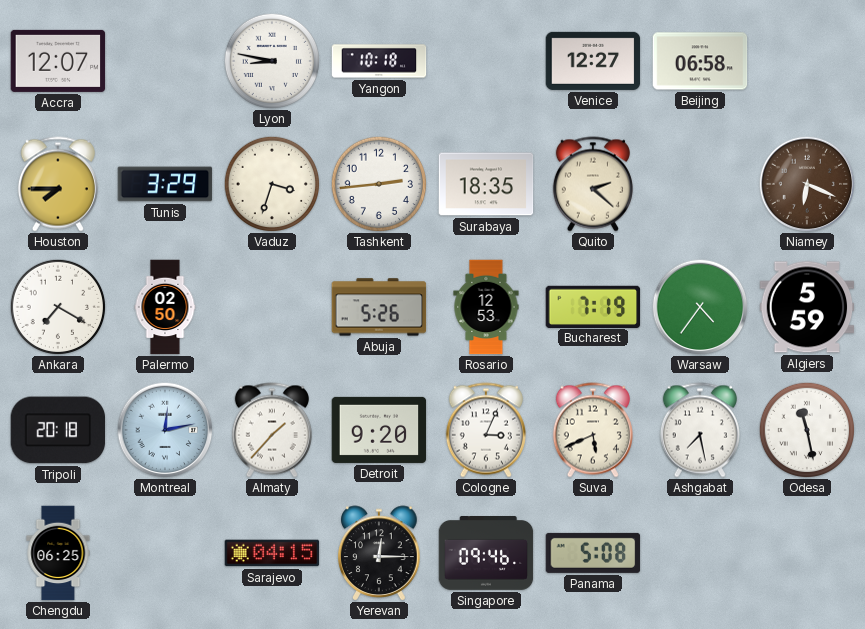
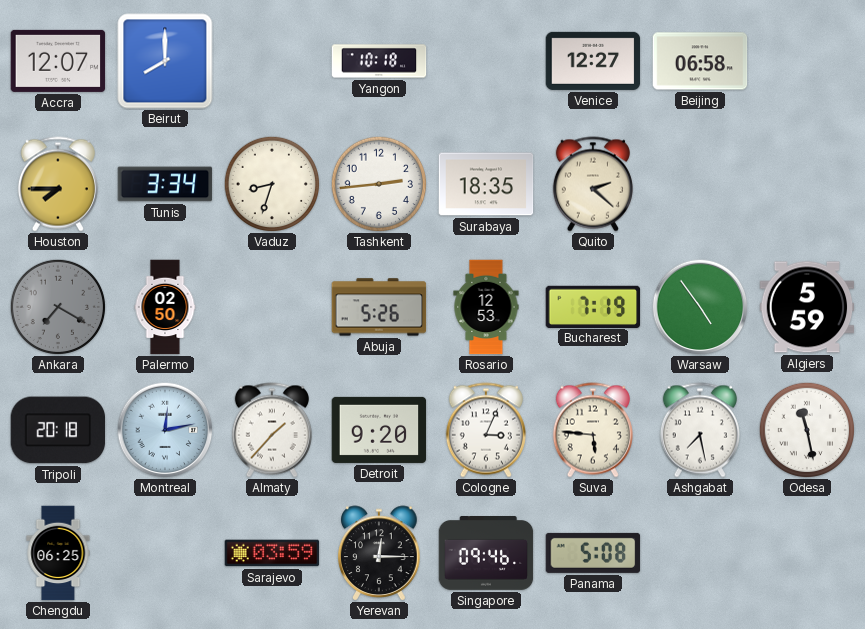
Beirut: none -> 8:00 (165, 61)
Lyon: 8:47 -> none (271, 60)
Tunis: 3:29 -> 3:34 (165, 184)
Vaduz: 3:33 -> 8:33 (271, 183)
Niamey: 6:19 -> none (807, 184)
Ankara dial: white -> grey (57, 306)
Warsaw: 4:36 -> 4:54 (700, 307)
Suva: 5:41 -> 5:46 (593, 430)
Sarajevo: 04:15 -> 03:59 (272, 553)
